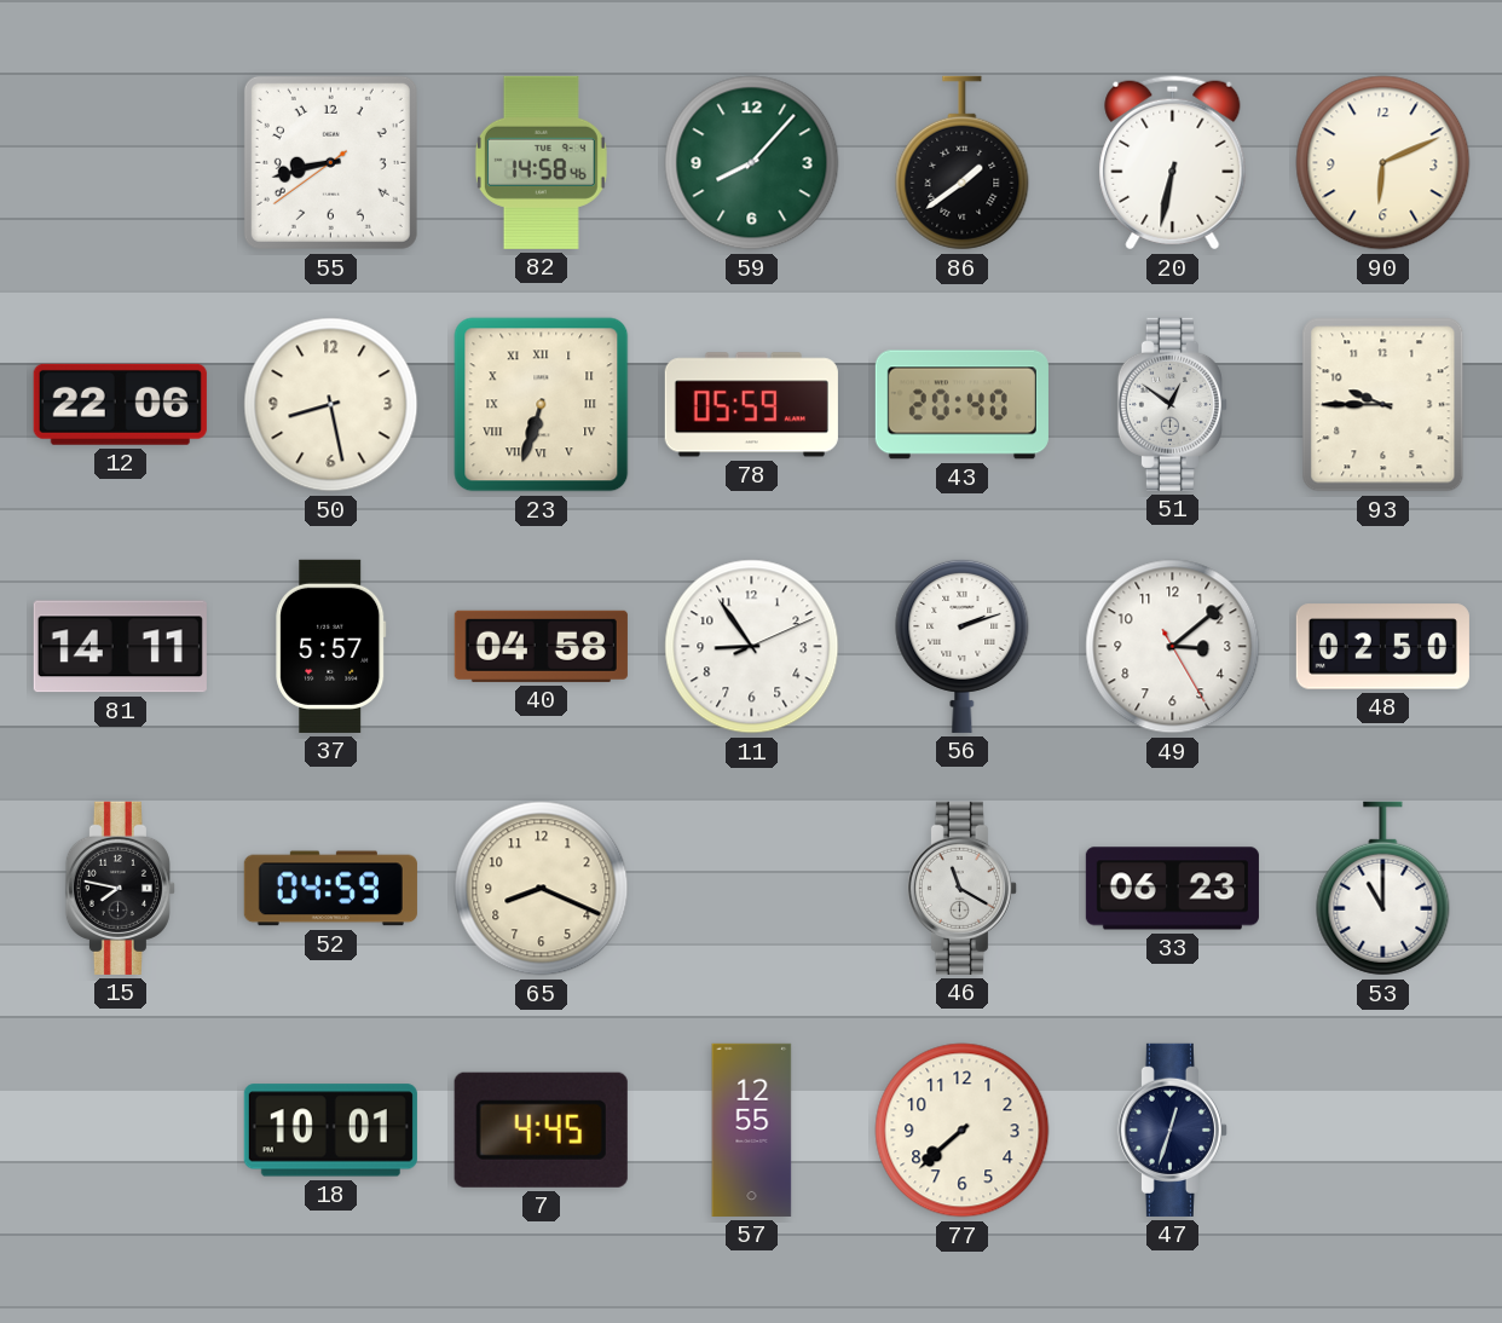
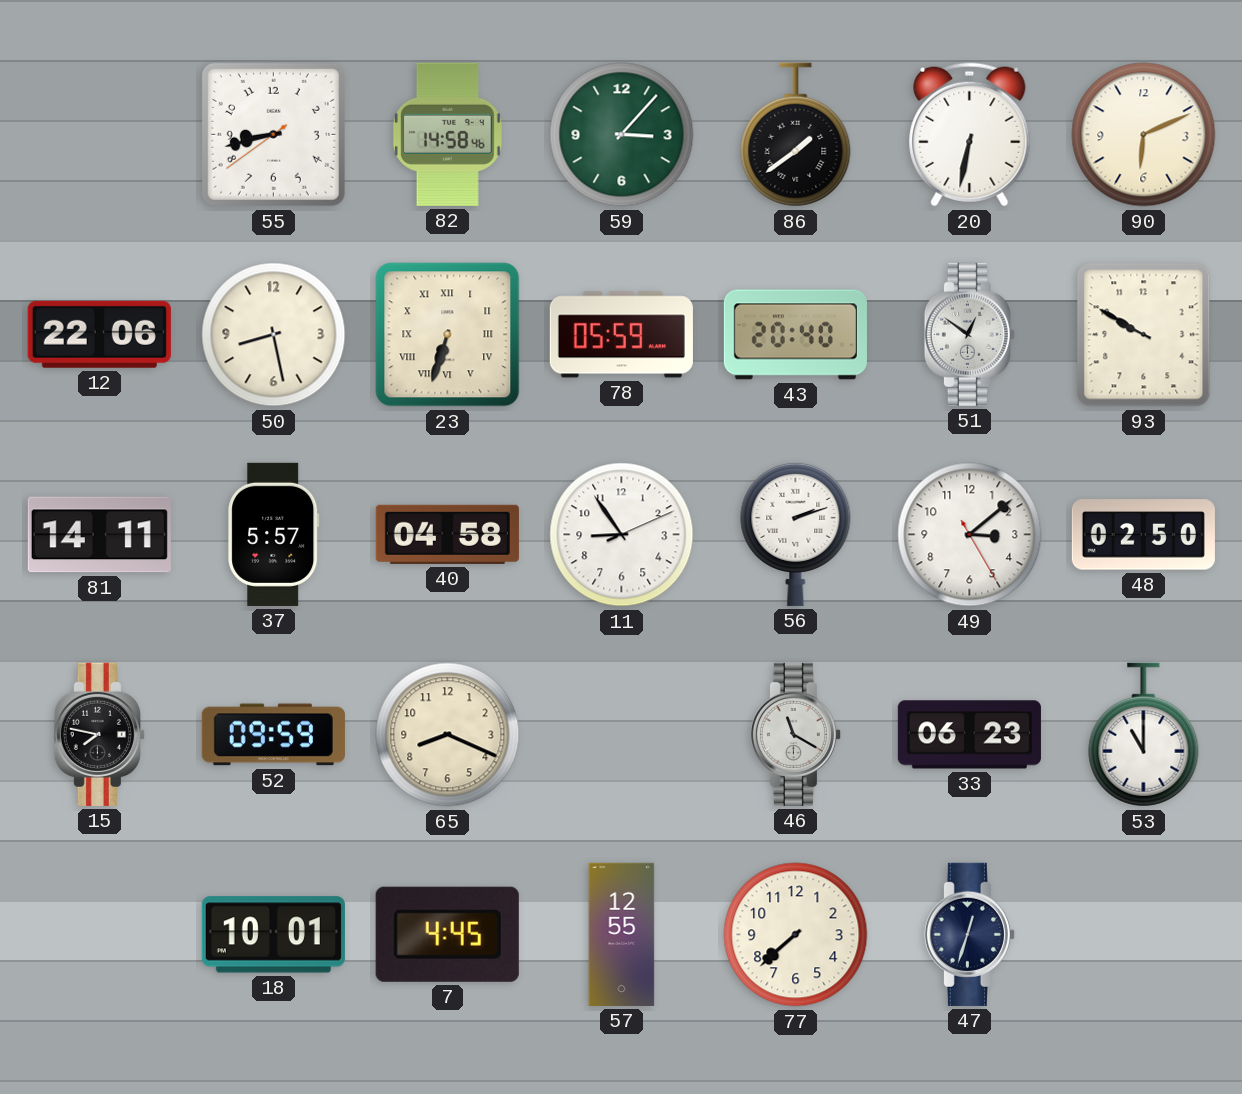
59: 8:07 -> 3:07 (622, 135)
93: 9:45 -> 9:50 (1144, 335)
52: 04:59 -> 09:59 (273, 735)
